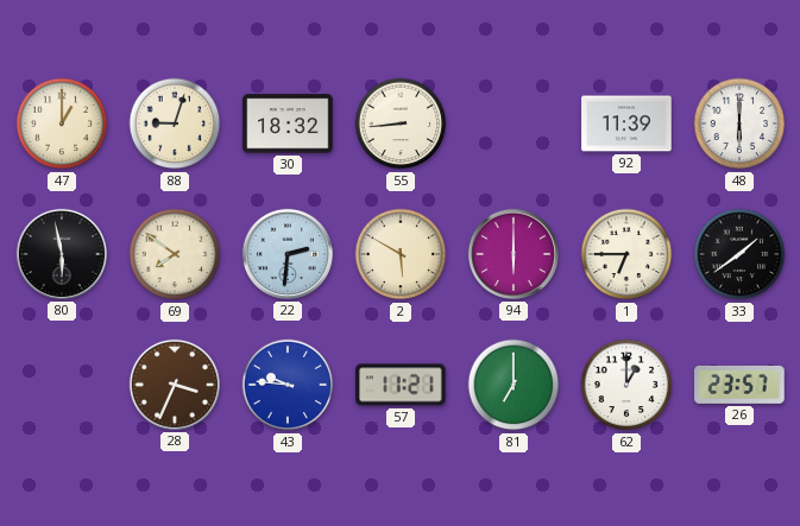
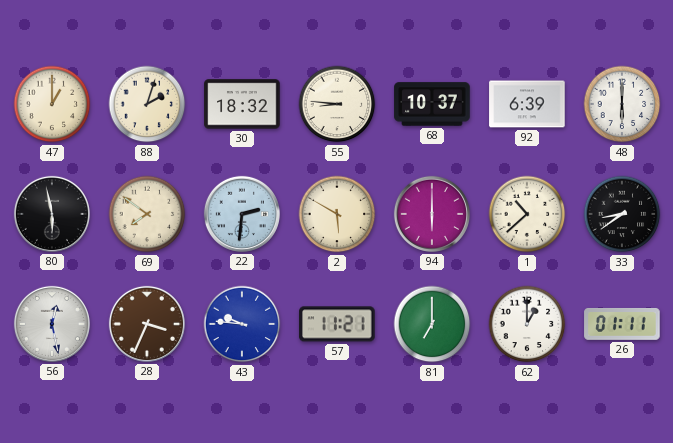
88: 9:03 -> 2:03 (147, 104)
55: 8:44 -> 8:46 (337, 104)
68: none -> 10:37 (432, 104)
92: 11:39 -> 6:39 (527, 104)
1: 6:45 -> 10:38 (527, 214)
33: 1:39 -> 8:39 (622, 214)
56: none -> 12:28 (52, 324)
26: 23:57 -> 01:11 (622, 324)
